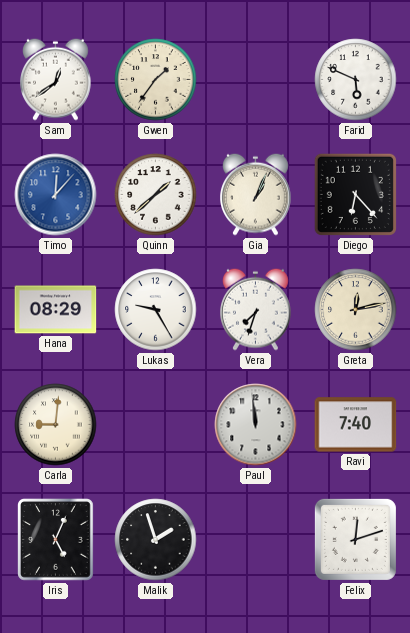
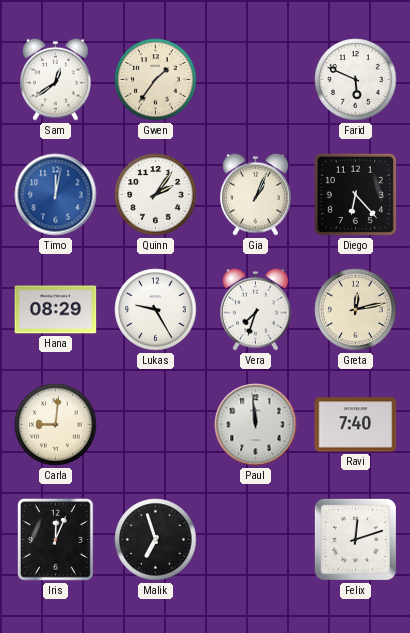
Timo: 12:07 -> 12:02 (56, 195)
Quinn: 1:38 -> 2:06 (156, 195)
Iris: 5:04 -> 12:04 (56, 540)
Malik: 1:57 -> 6:57 (156, 540)
